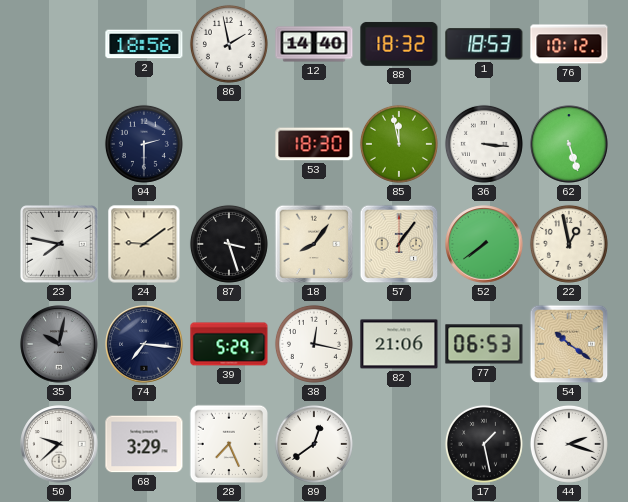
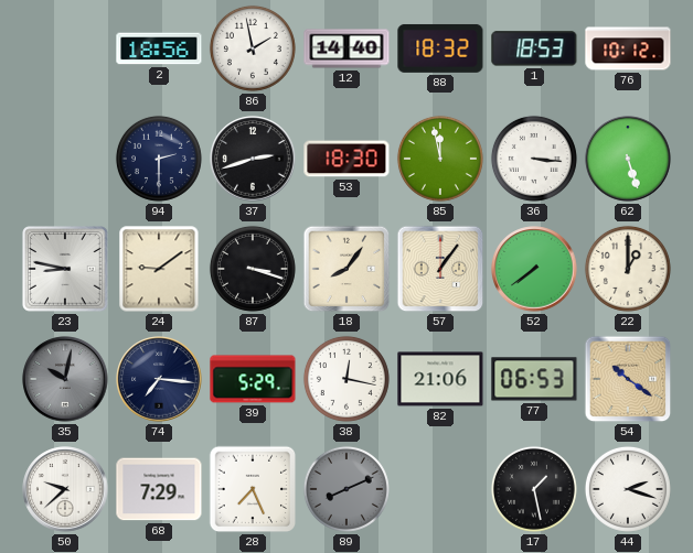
37: none -> 2:42 (253, 159)
23: 7:47 -> 8:47 (65, 269)
87: 3:27 -> 3:18 (253, 269)
22: 12:58 -> 1:00 (628, 269)
68: 3:29 -> 7:29 (159, 489)
89: 12:39 -> 8:11 (346, 489)
89 dial: white -> grey (346, 489)
